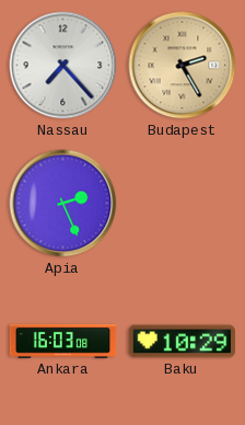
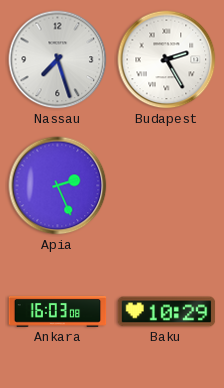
Nassau: 7:23 -> 7:27 (58, 60)
Budapest dial: champagne -> white (167, 60)
